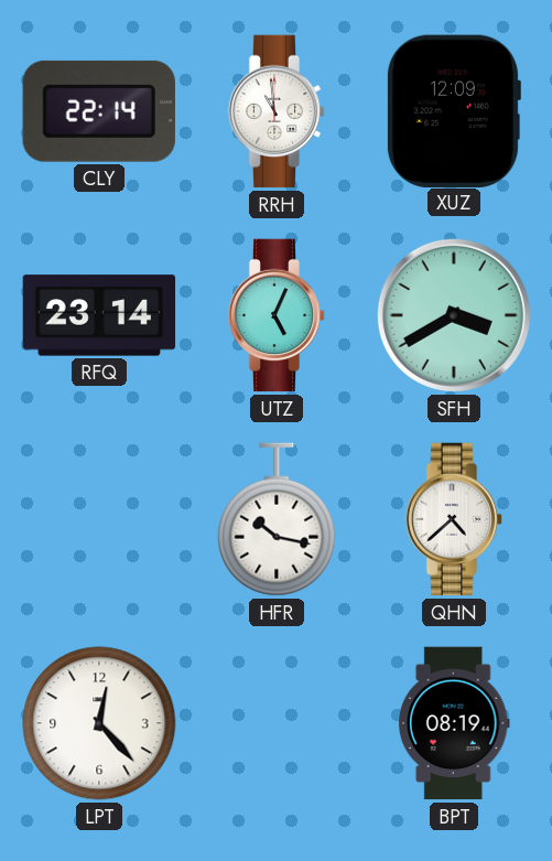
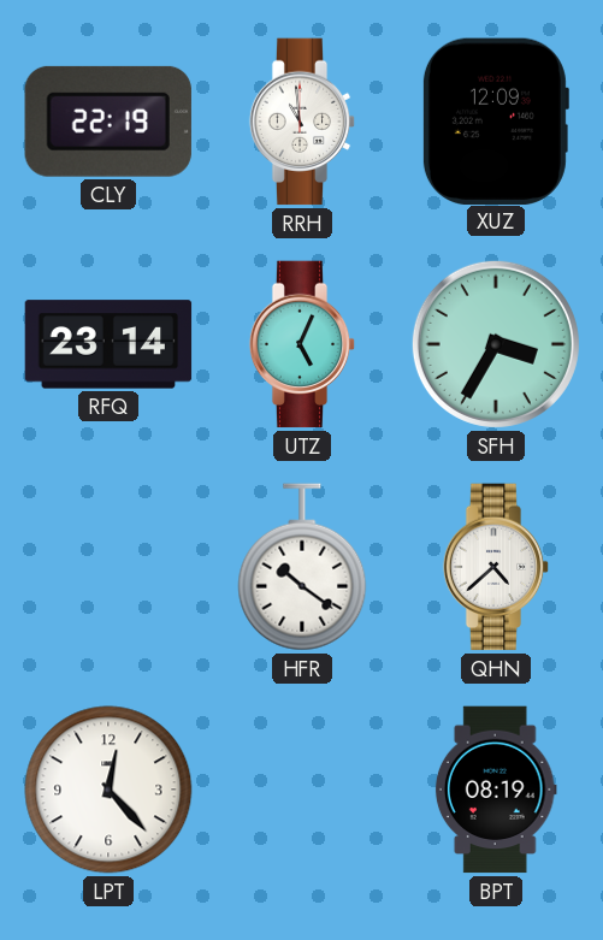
CLY: 22:14 -> 22:19 (108, 122)
SFH: 3:40 -> 3:35 (496, 344)
HFR: 10:17 -> 10:21 (302, 567)
